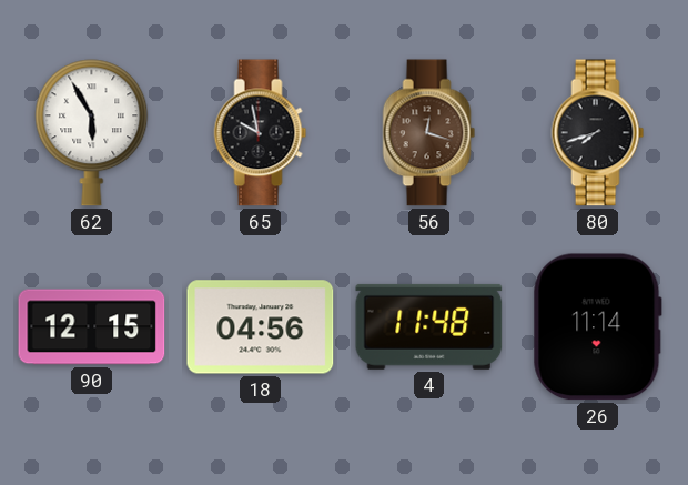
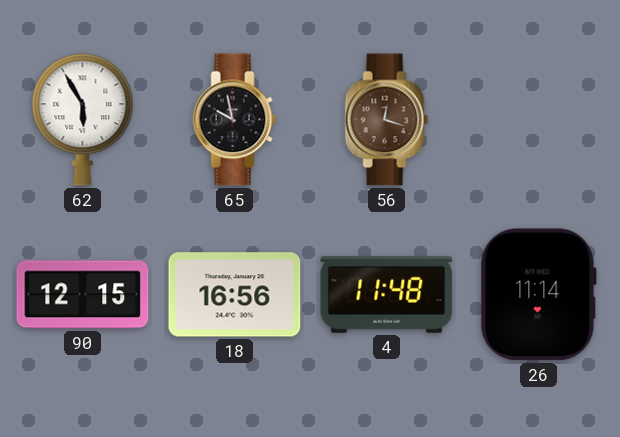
80: 7:42 -> none (598, 133)
18: 04:56 -> 16:56 (235, 295)
